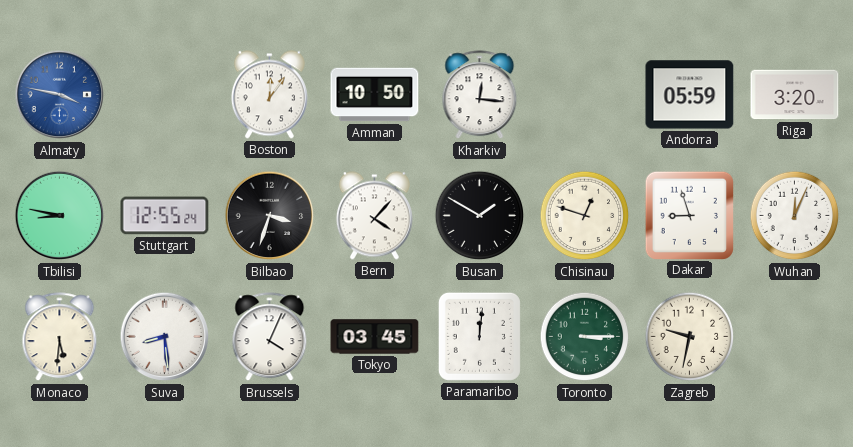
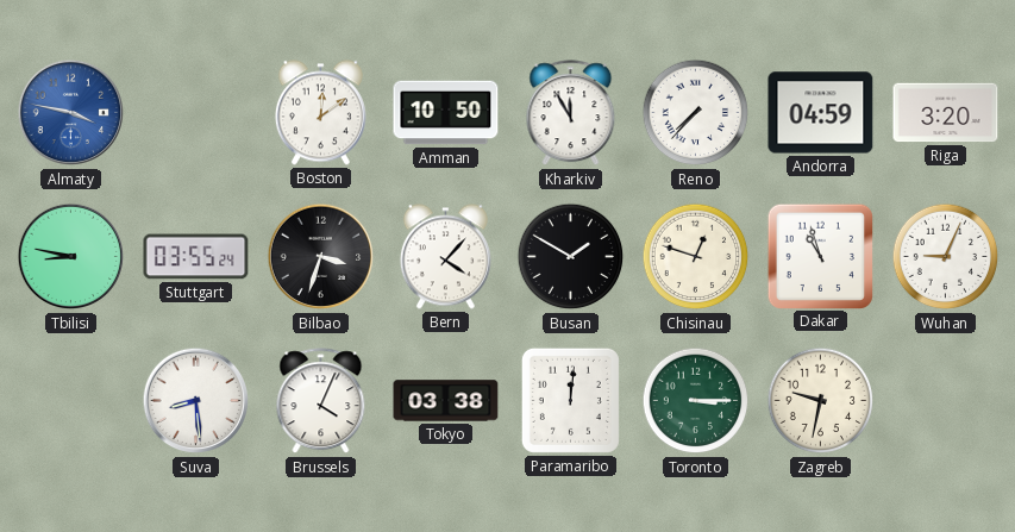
Boston: 12:06 -> 12:09 (320, 113)
Kharkiv: 12:16 -> 11:55 (571, 113)
Reno: none -> 7:37 (696, 113)
Andorra: 05:59 -> 04:59 (821, 113)
Stuttgart: 12:55 -> 03:55 (196, 257)
Dakar: 8:57 -> 10:57 (820, 256)
Wuhan: 12:04 -> 9:04 (946, 257)
Monaco: 5:31 -> none (60, 337)
Tokyo: 03:45 -> 03:38 (446, 401)
